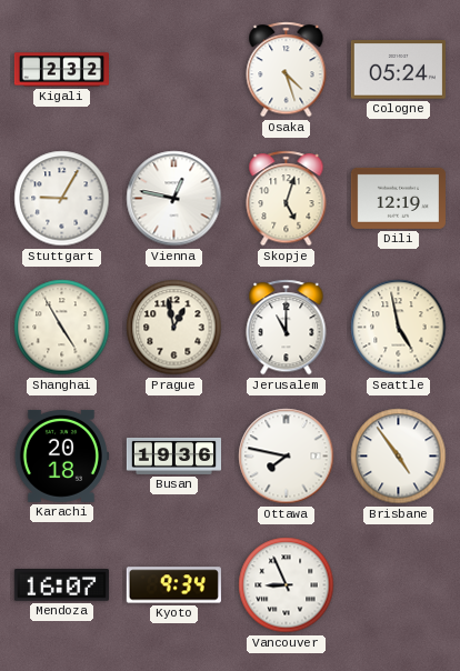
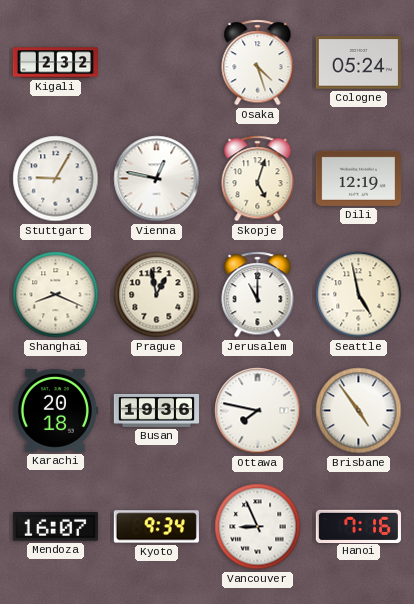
Shanghai: 4:55 -> 8:19 (56, 295)
Hanoi: none -> 7:16 (358, 526)
